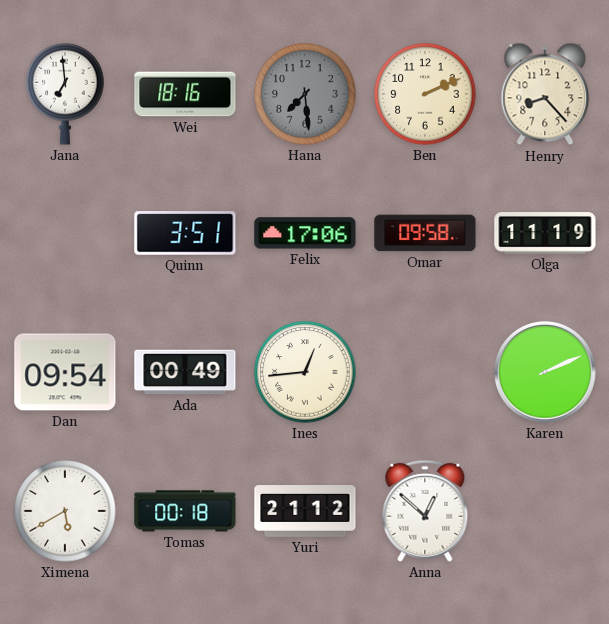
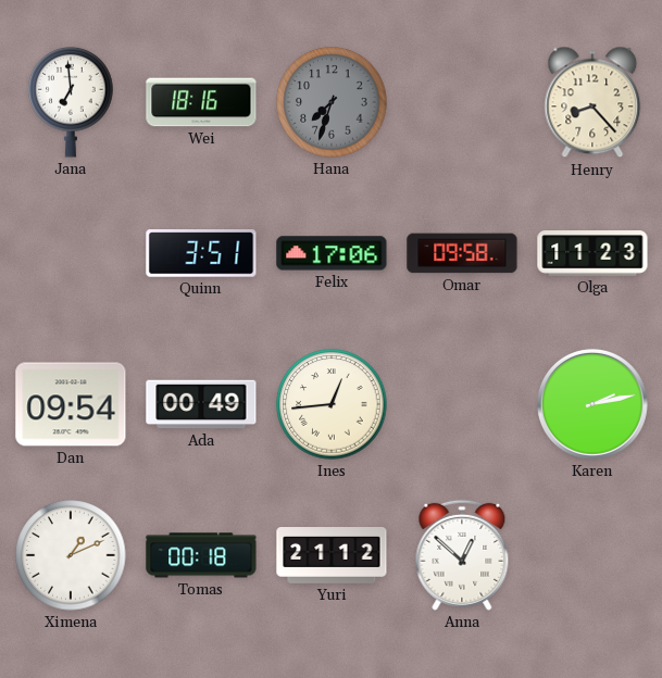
Hana: 7:29 -> 7:33 (332, 102)
Ben: 2:11 -> none (425, 94)
Olga: 11:19 -> 11:23 (592, 253)
Karen: 2:11 -> 2:13 (592, 404)
Ximena: 5:40 -> 1:11 (71, 555)
